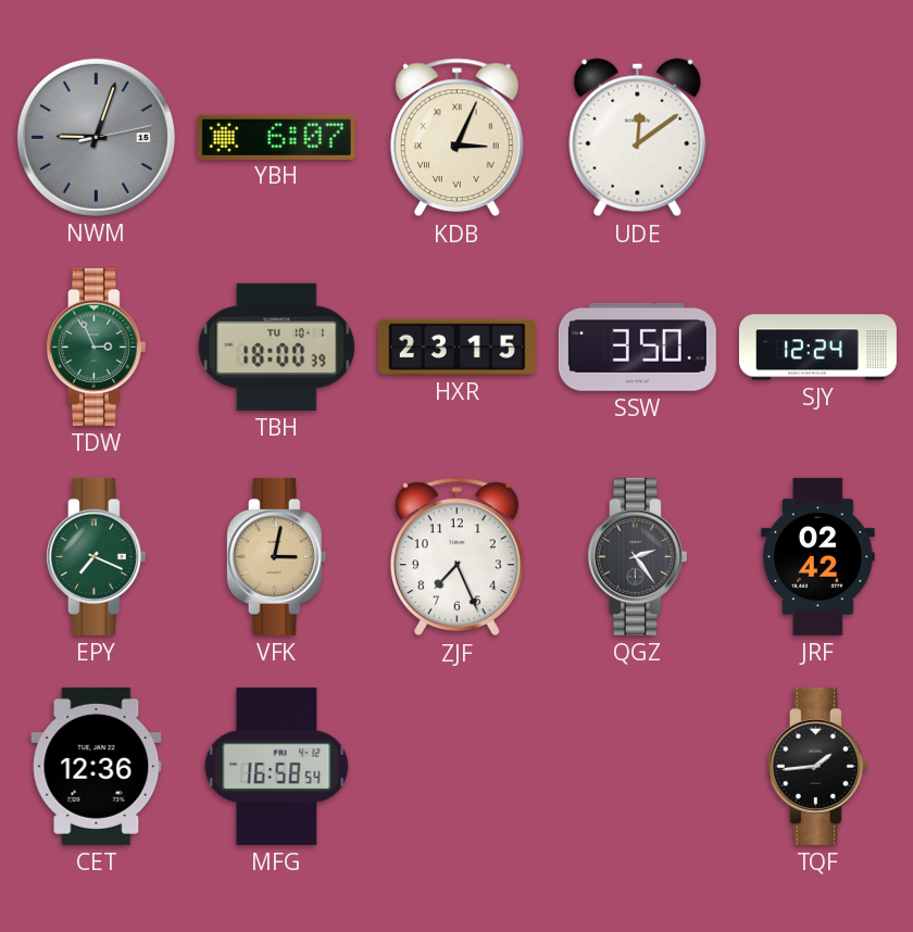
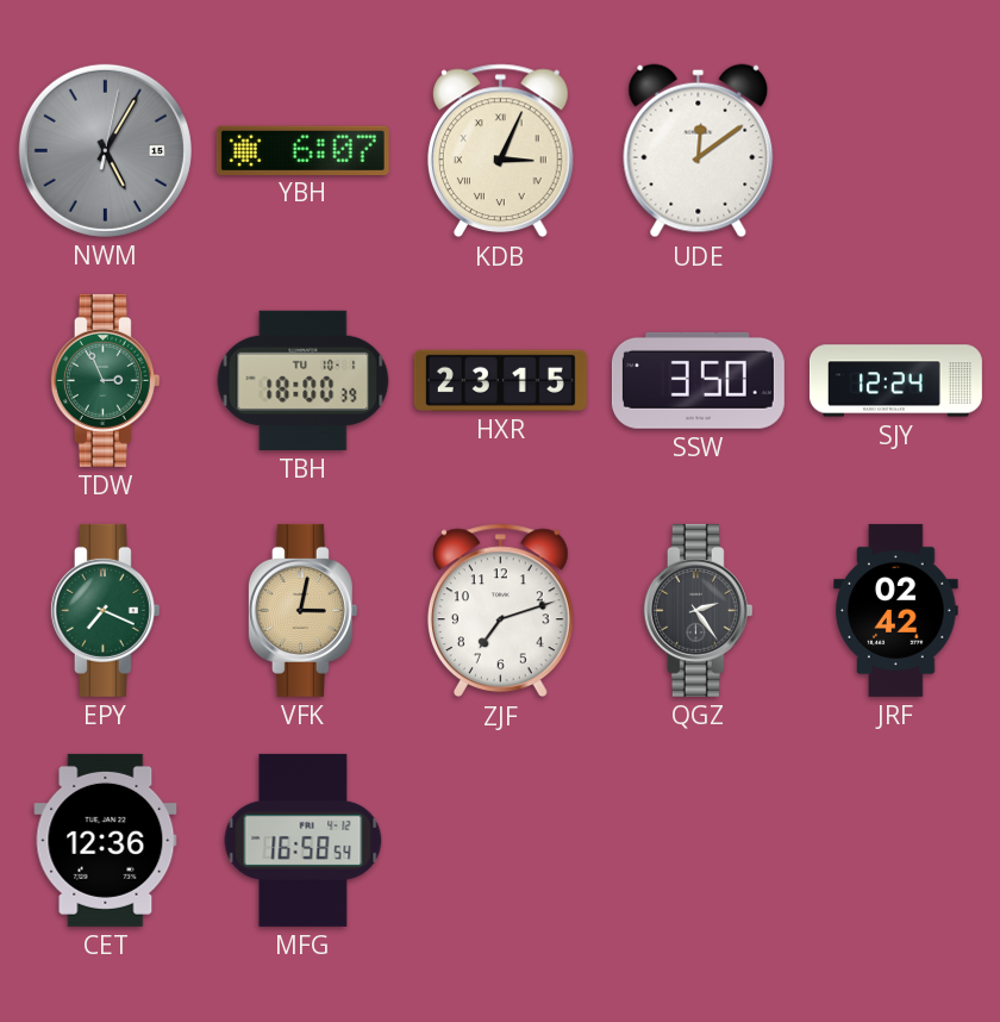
NWM: 9:03 -> 5:05 (105, 150)
ZJF: 7:26 -> 7:12 (500, 611)
TQF: 1:44 -> none (817, 766)
